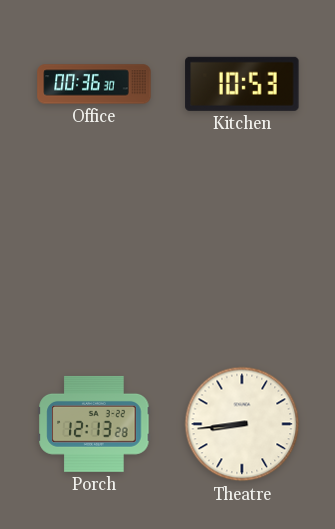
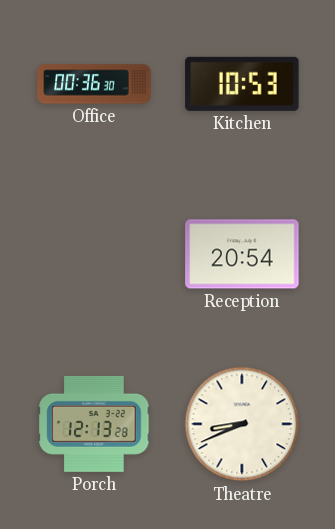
Reception: none -> 20:54 (242, 254)
Theatre: 8:44 -> 8:41 (242, 424)
